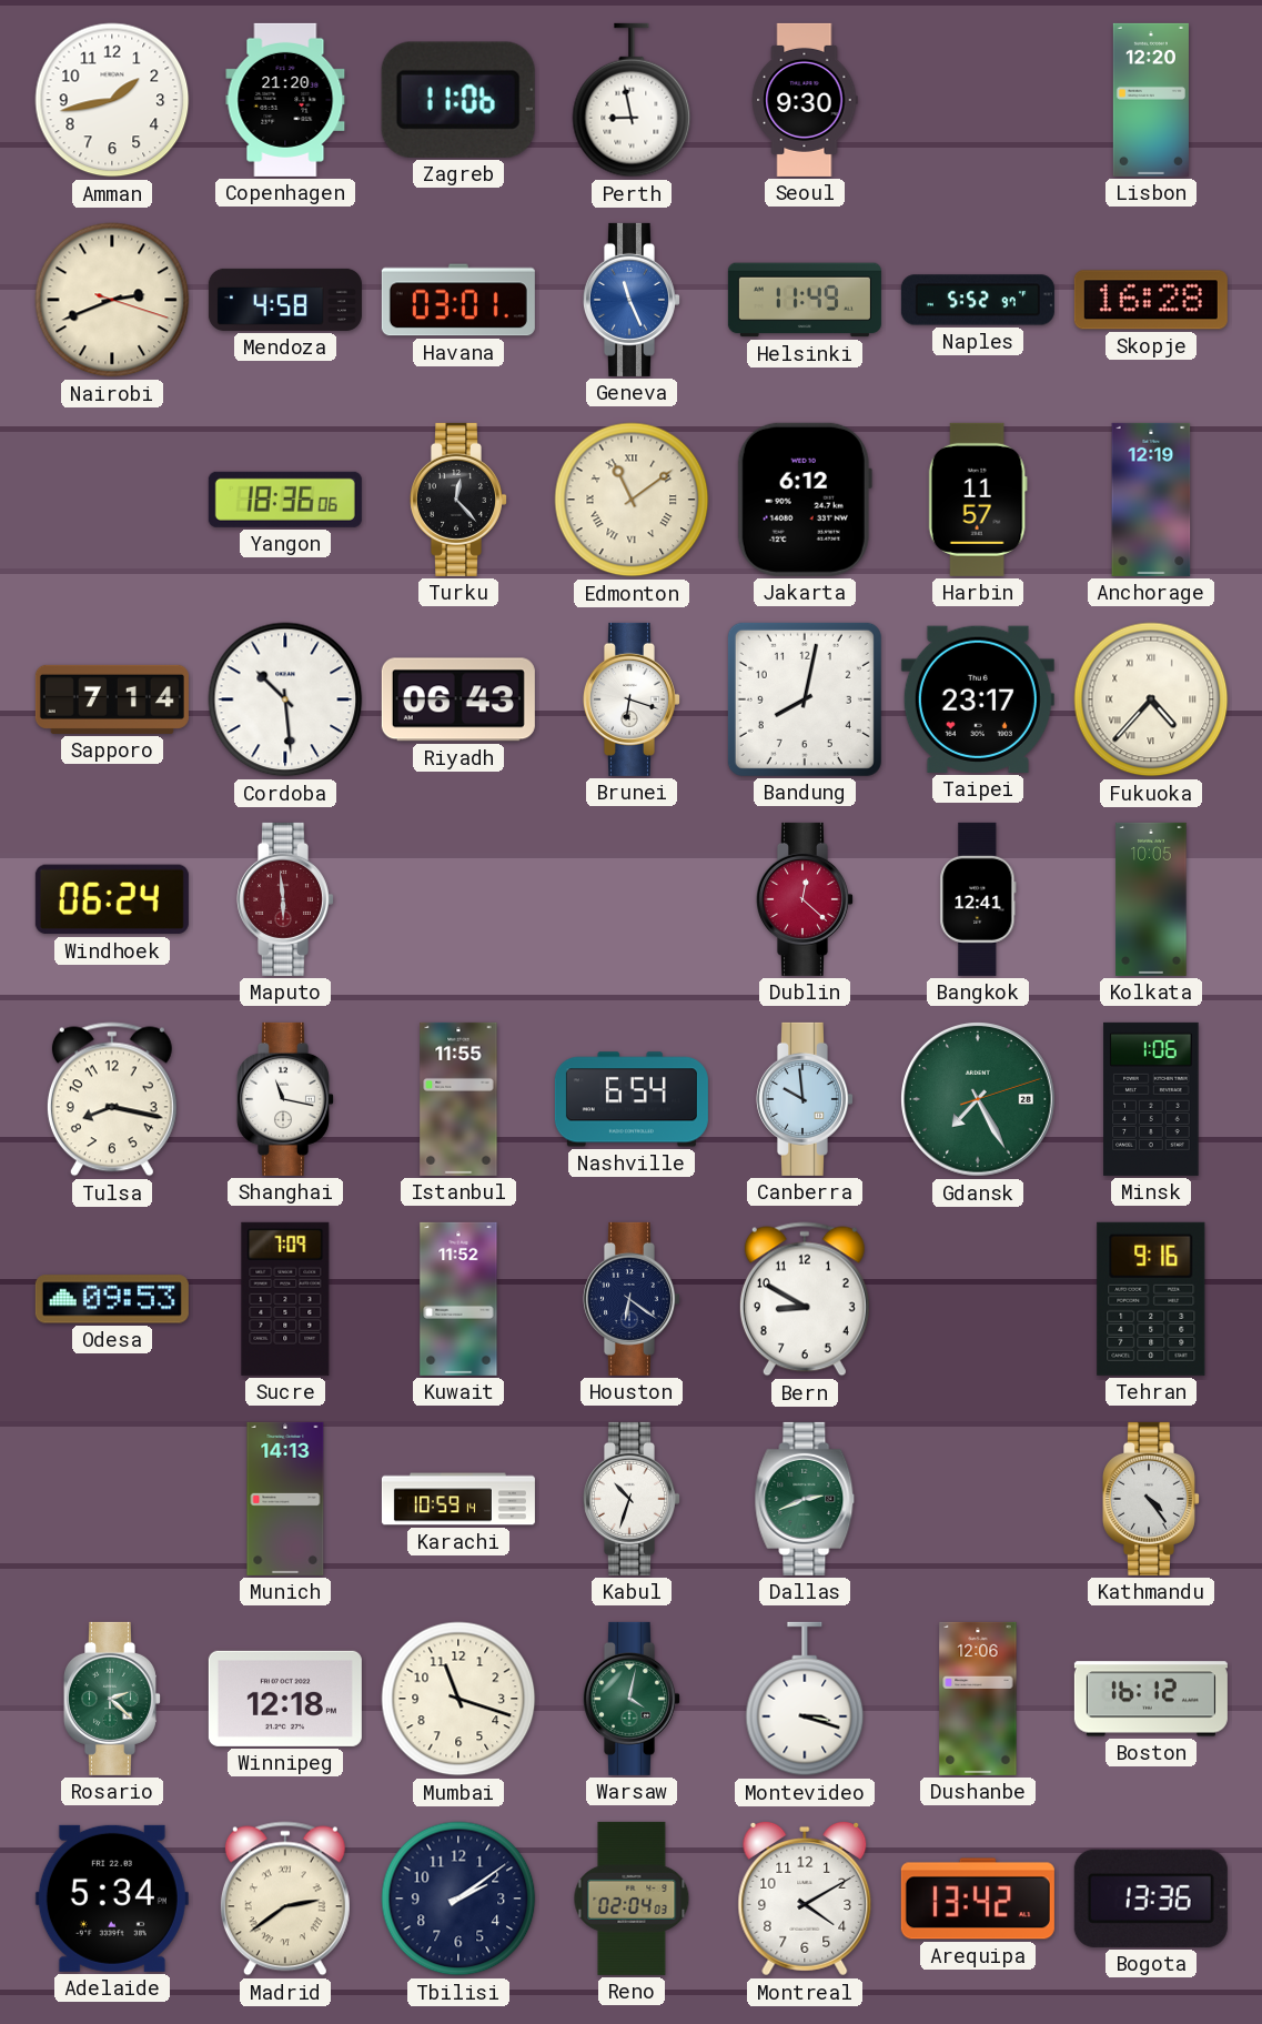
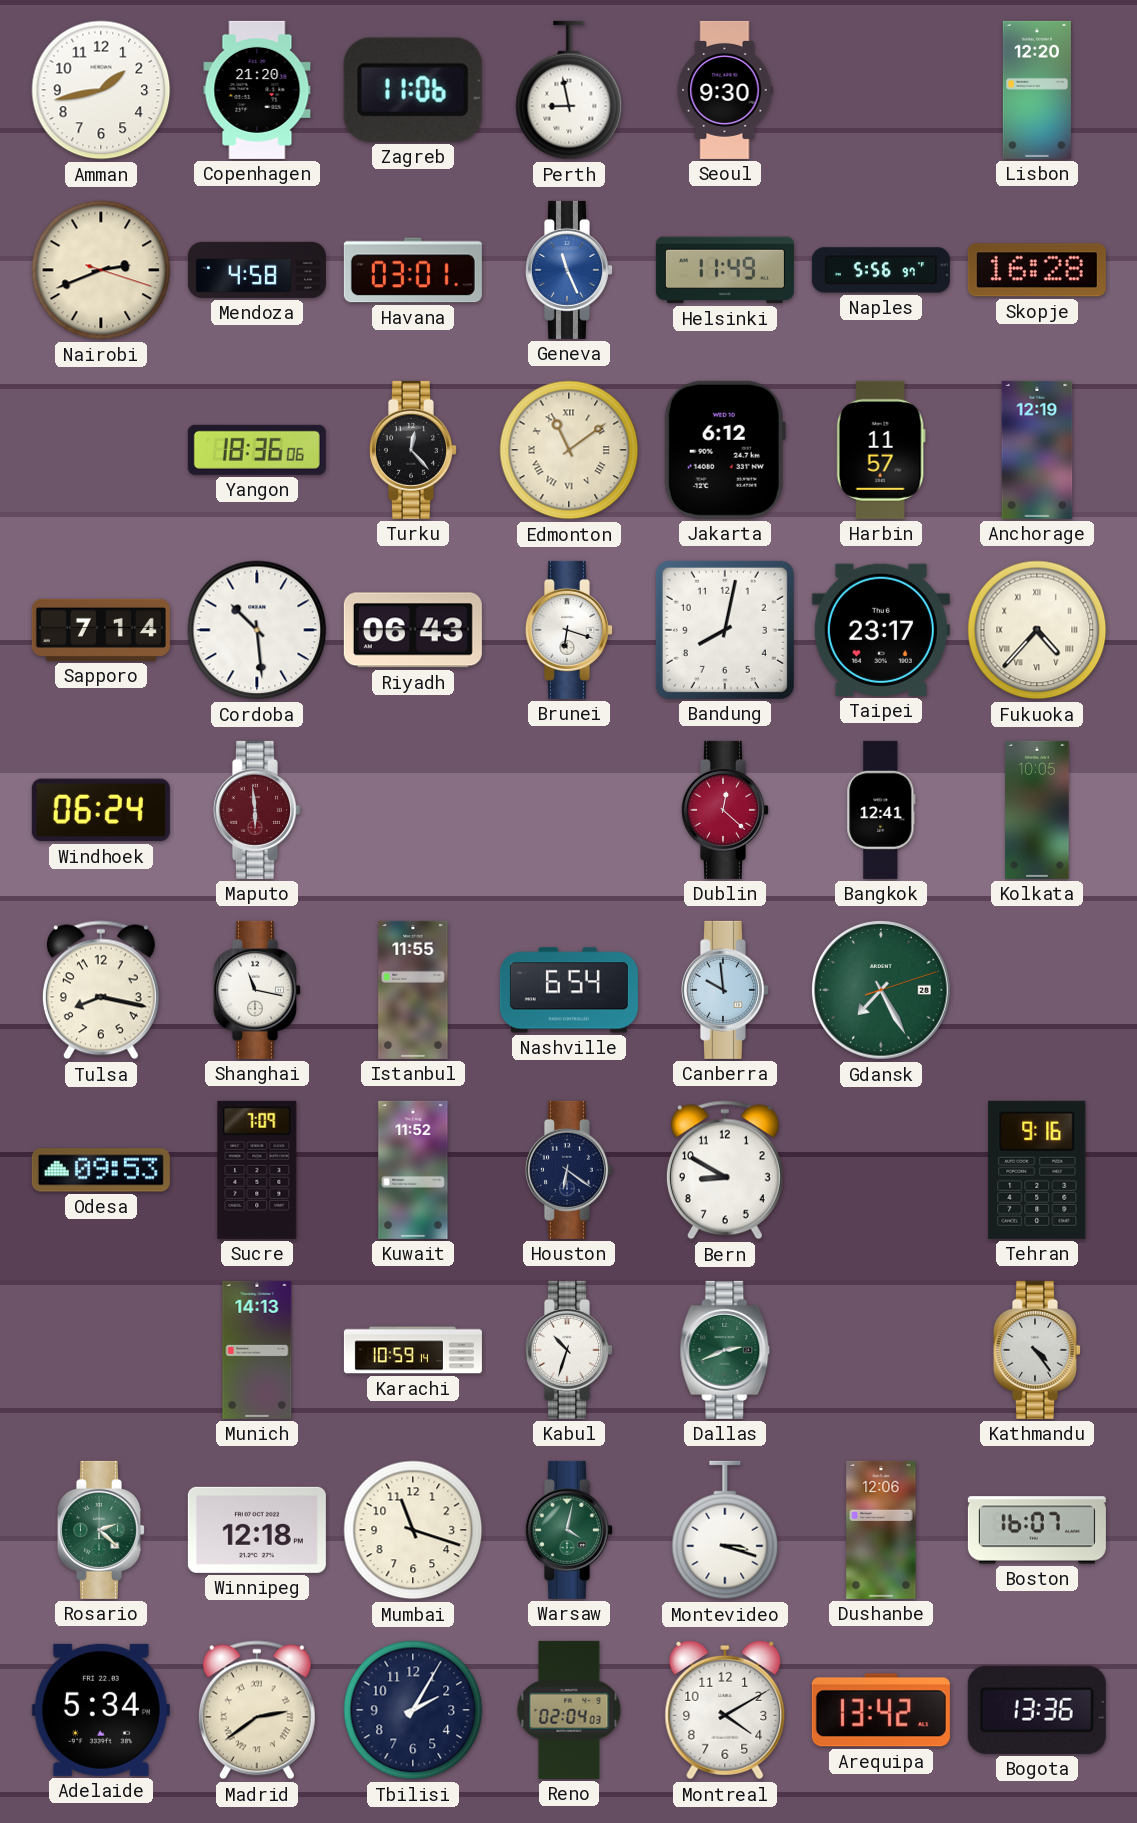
Naples: 5:52 -> 5:56 (881, 270)
Minsk: 1:06 -> none (1151, 1099)
Boston: 16:12 -> 16:07 (1037, 1530)
Tbilisi: 2:09 -> 2:05 (413, 1710)
